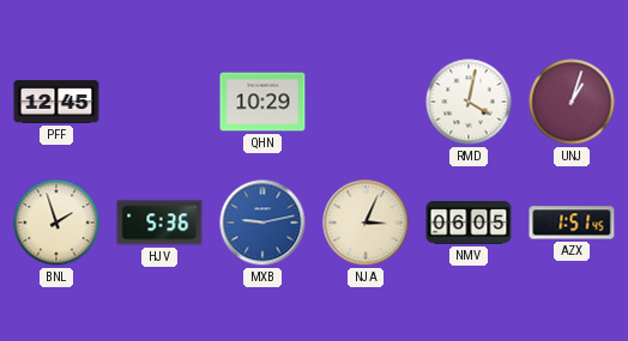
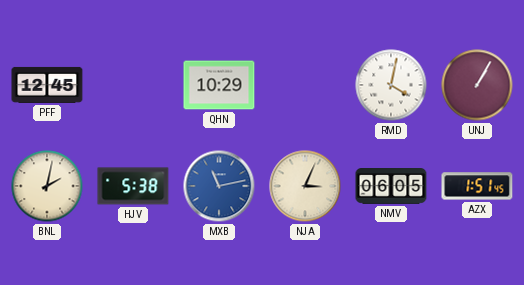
UNJ: 1:03 -> 1:05 (477, 85)
BNL: 1:57 -> 2:02 (47, 186)
HJV: 5:36 -> 5:38 (133, 186)
MXB: 9:13 -> 11:13 (219, 186)
